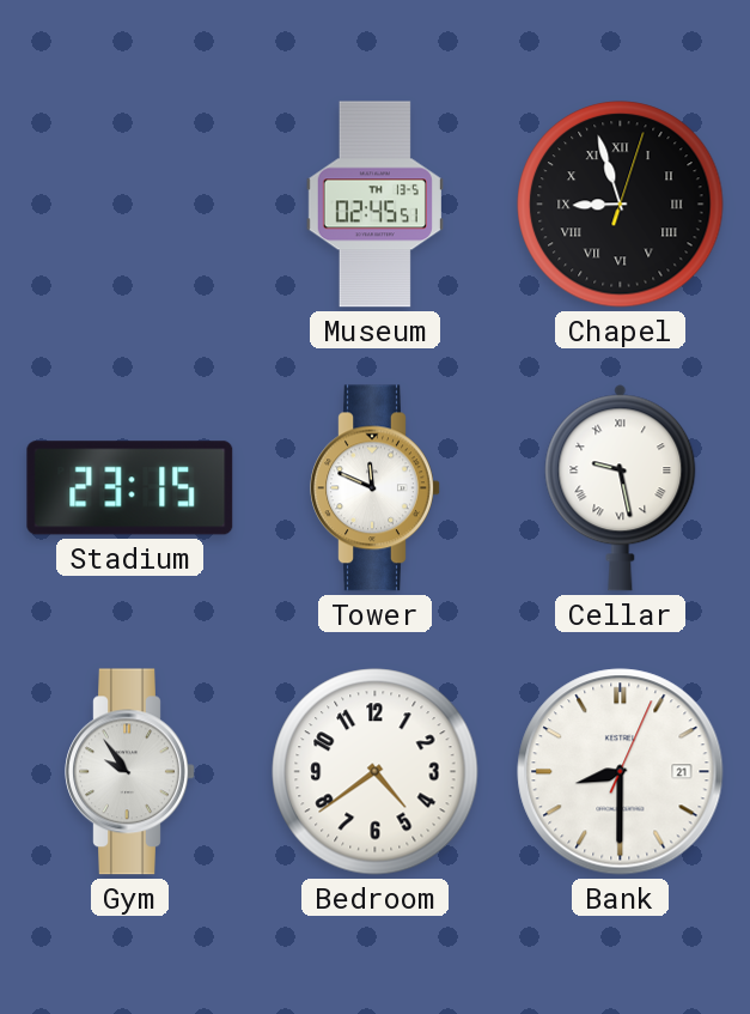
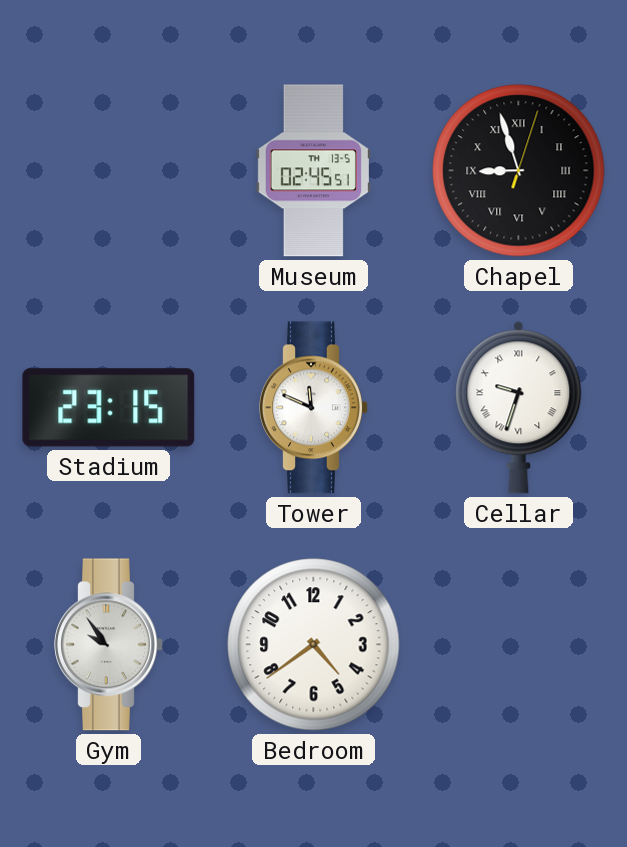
Cellar: 9:28 -> 9:33 (519, 408)
Bank: 8:30 -> none (621, 772)
